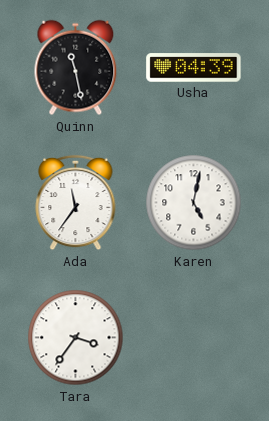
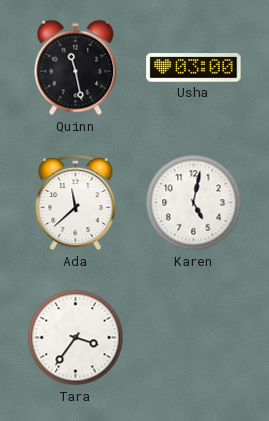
Usha: 04:39 -> 03:00 (194, 68)
Ada: 11:36 -> 11:38 (76, 203)
